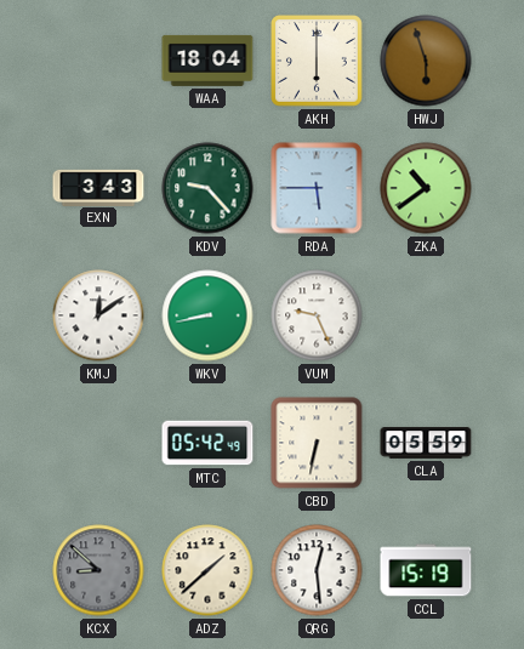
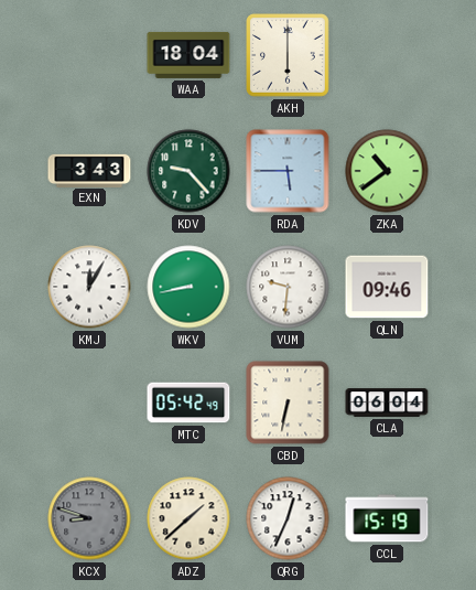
HWJ: 5:57 -> none (426, 61)
KMJ: 12:09 -> 12:05 (89, 287)
VUM: 9:26 -> 9:31 (288, 287)
QLN: none -> 09:46 (387, 287)
CLA: 05:59 -> 06:04 (387, 403)
KCX: 8:52 -> 8:48 (89, 518)
QRG: 12:29 -> 12:34 (288, 518)
